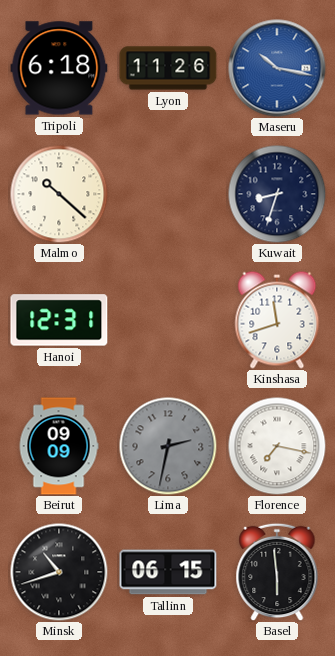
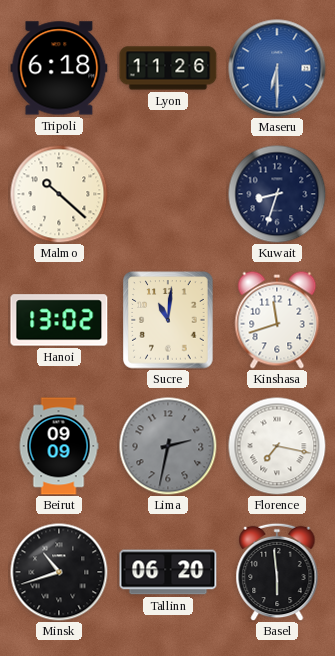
Maseru: 10:17 -> 6:30 (277, 68)
Hanoi: 12:31 -> 13:02 (59, 320)
Sucre: none -> 11:01 (168, 320)
Tallinn: 06:15 -> 06:20 (168, 572)
